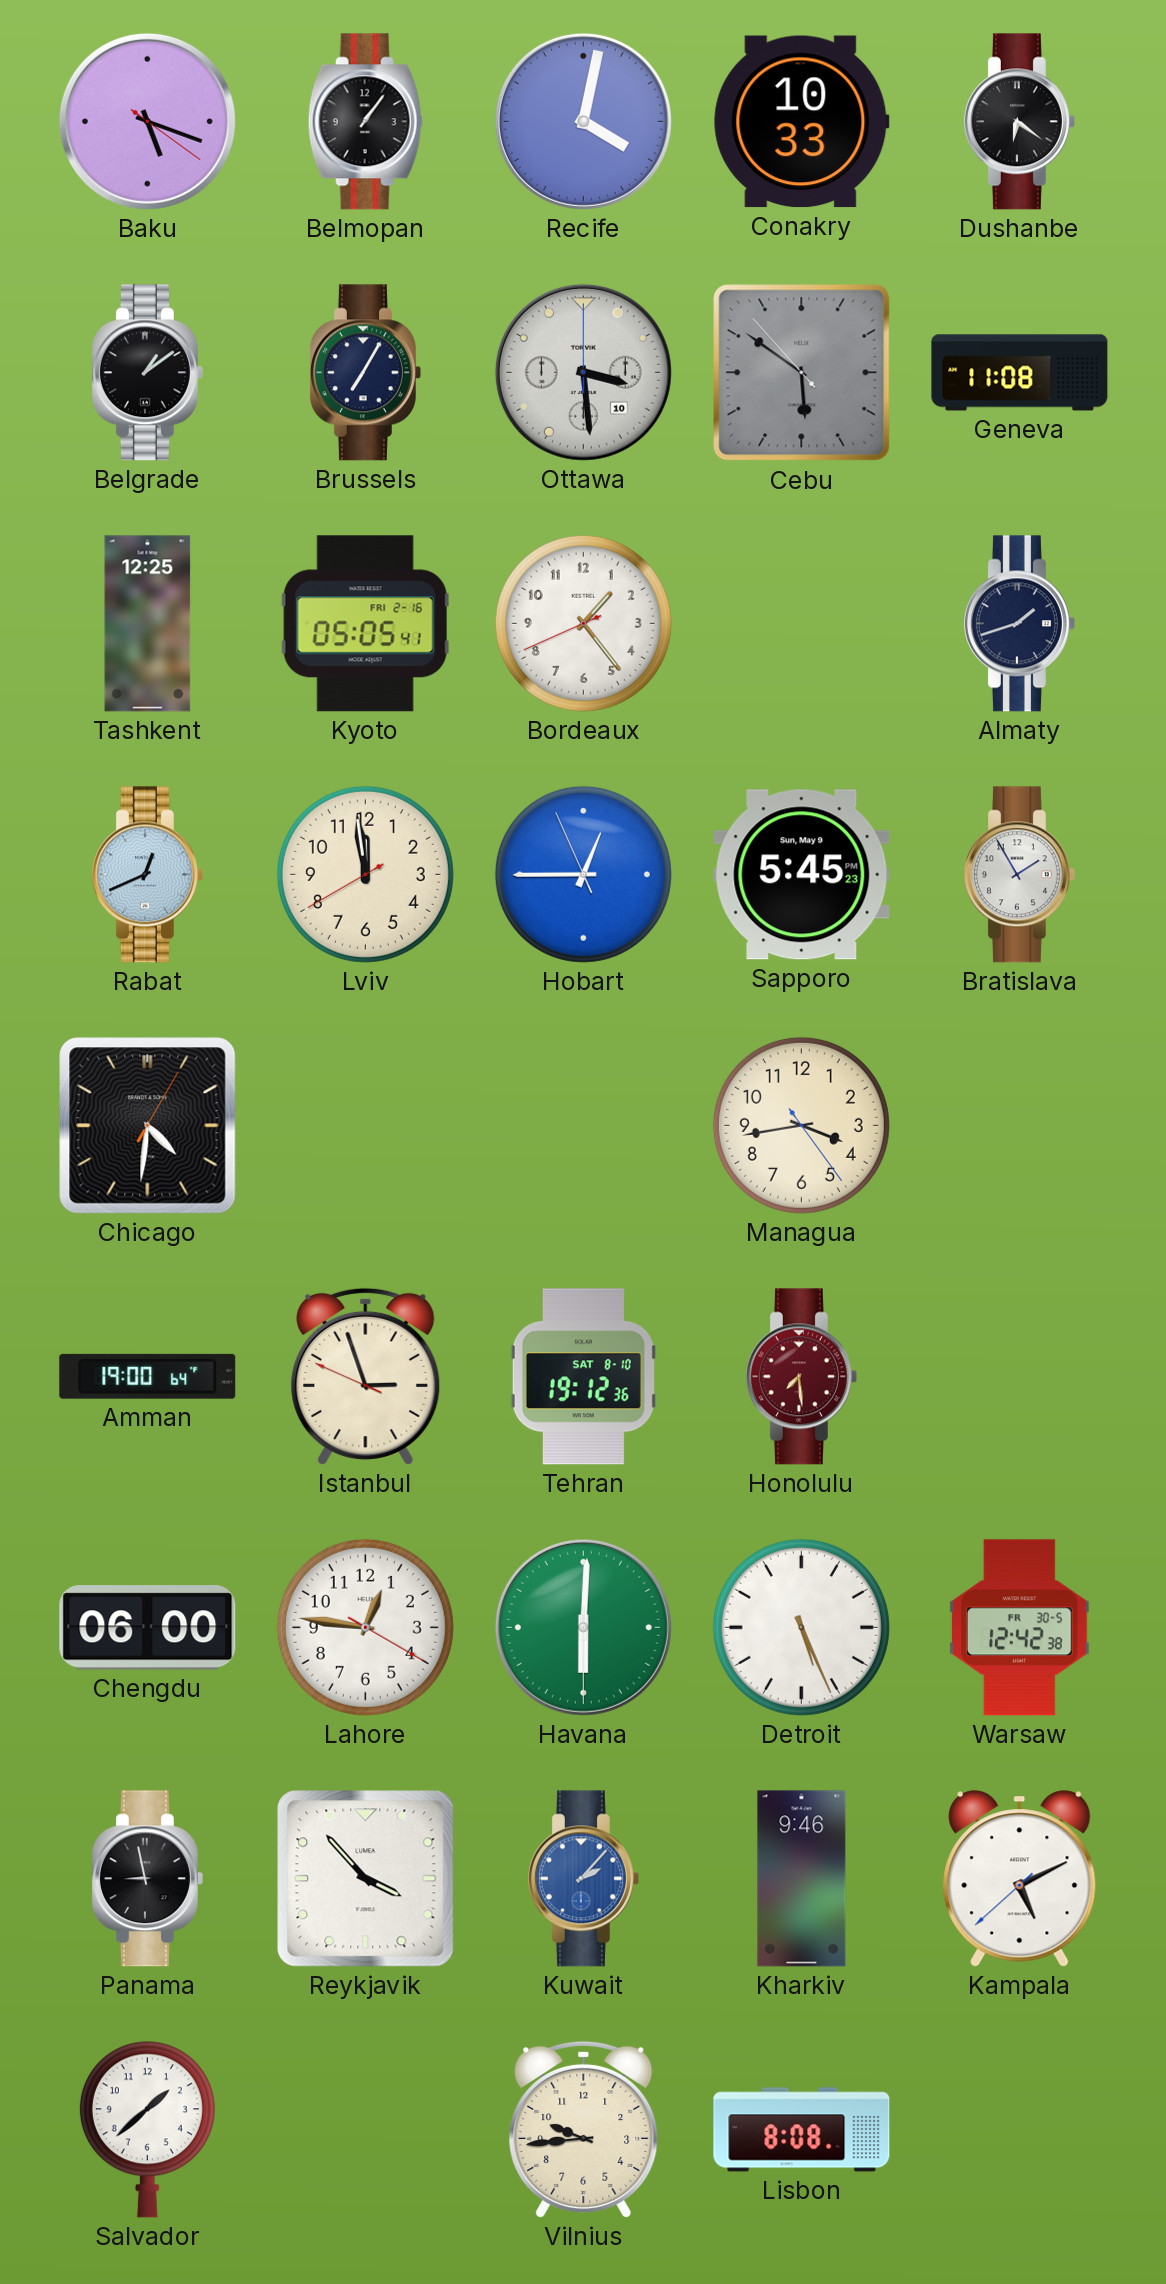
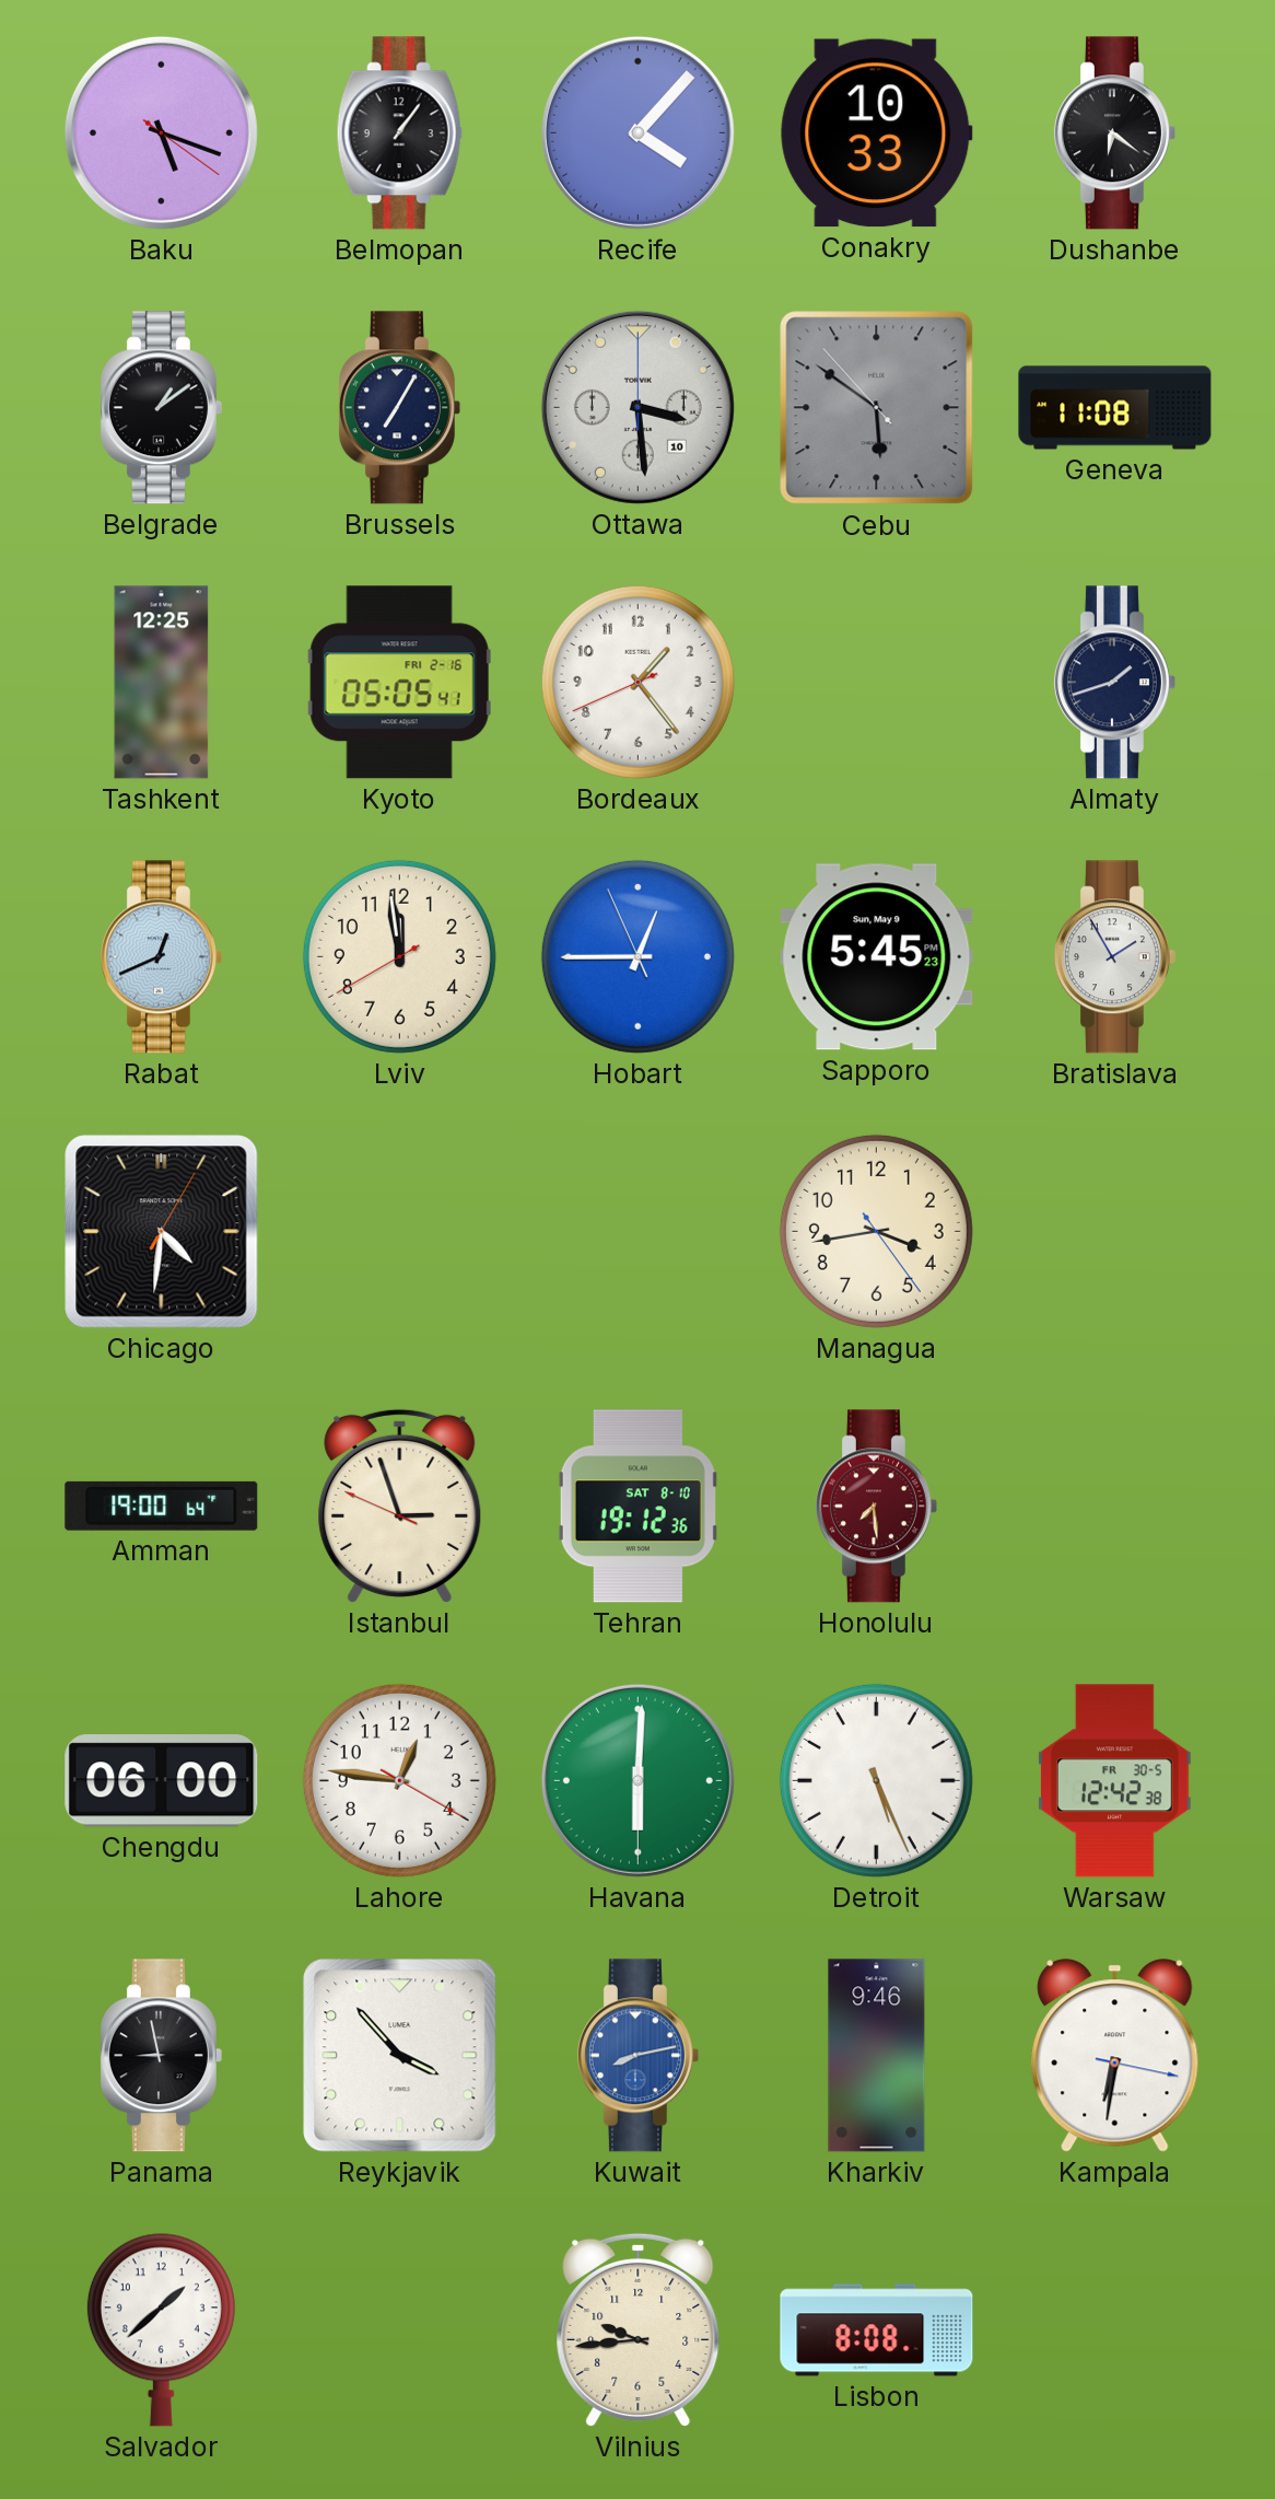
Recife: 4:02 -> 4:07 (637, 132)
Kuwait: 2:07 -> 8:13 (637, 2056)
Kampala: 5:10 -> 6:31 (1115, 2056)
